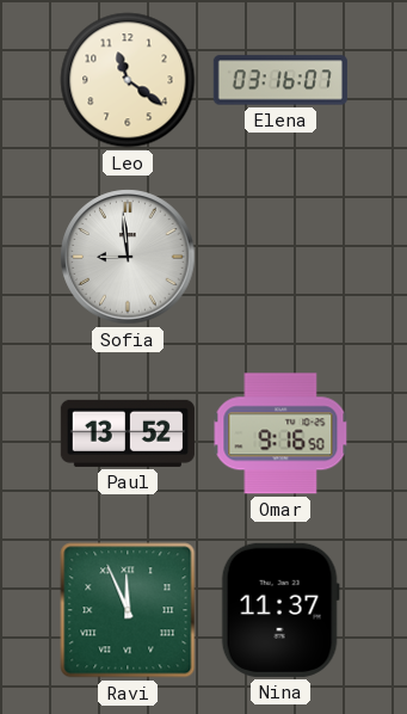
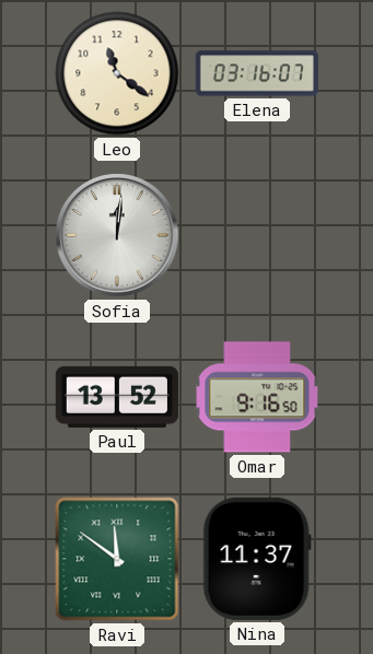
Sofia: 8:59 -> 12:01 (117, 235)
Ravi: 11:56 -> 11:51 (117, 559)
